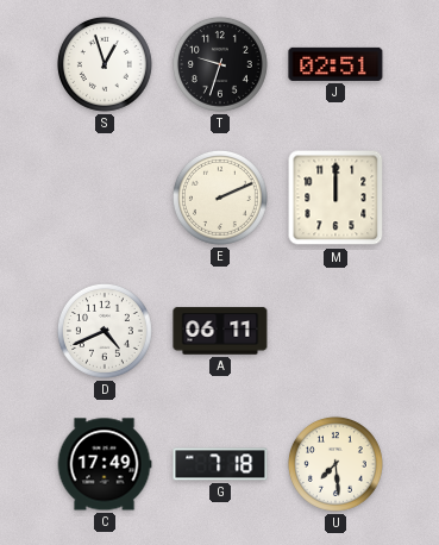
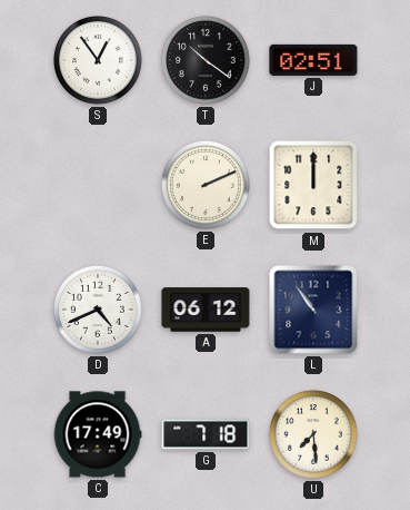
S: 12:57 -> 12:54 (98, 60)
T: 9:33 -> 10:21 (206, 60)
A: 06:11 -> 06:12 (206, 310)
L: none -> 10:54 (313, 310)
